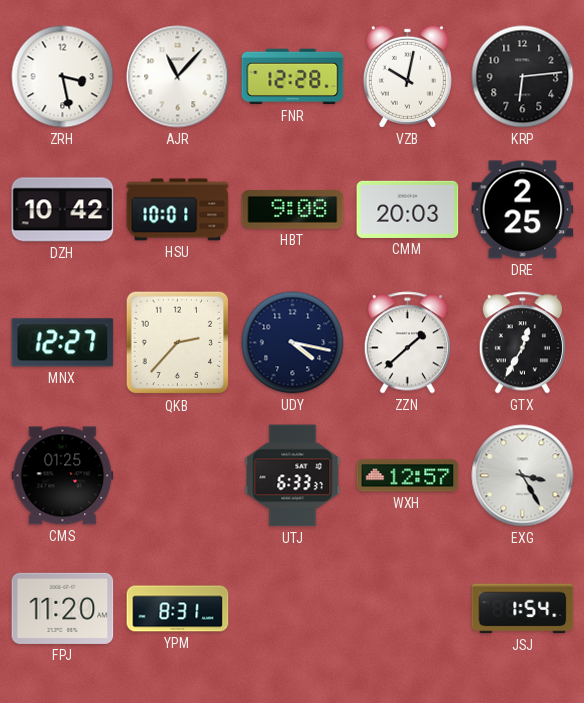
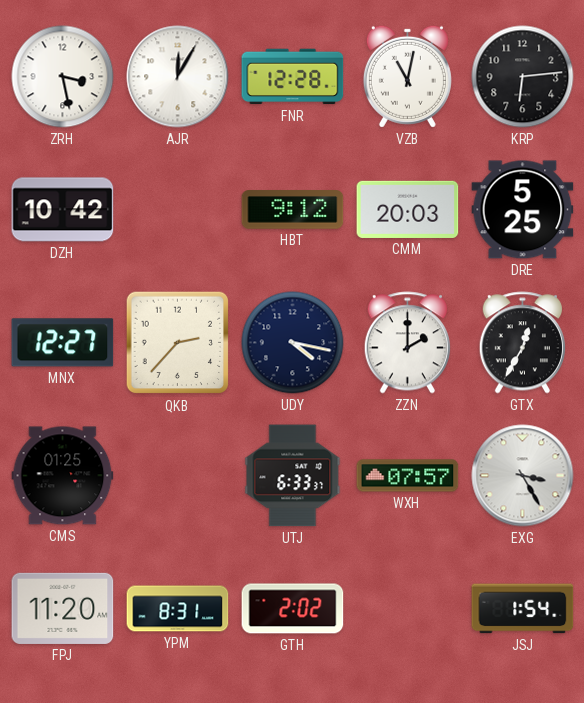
AJR: 11:07 -> 12:05 (178, 77)
VZB: 10:02 -> 11:02 (407, 76)
HSU: 10:01 -> none (178, 210)
HBT: 9:08 -> 9:12 (293, 210)
DRE: 2:25 -> 5:25 (523, 210)
ZZN: 1:38 -> 2:00 (407, 343)
WXH: 12:57 -> 07:57 (408, 476)
GTH: none -> 2:02 (293, 609)
